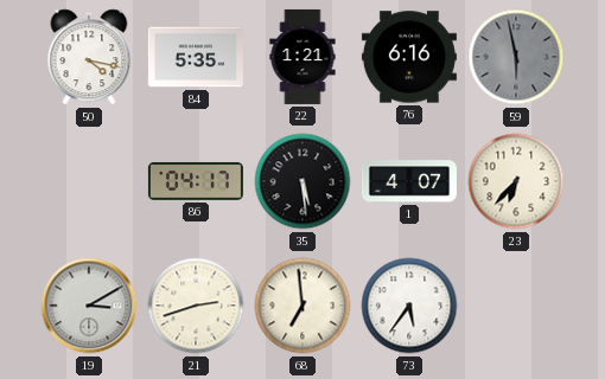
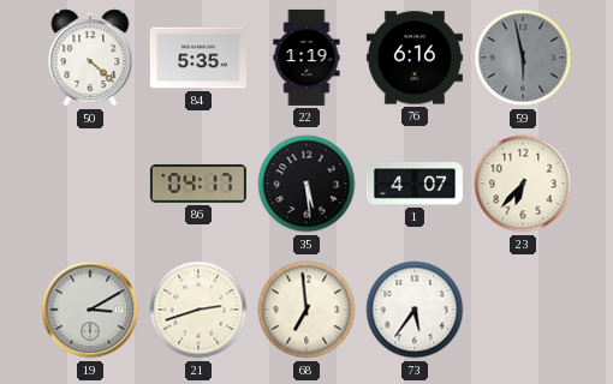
50: 4:17 -> 4:22 (90, 58)
22: 1:21 -> 1:19 (306, 58)
